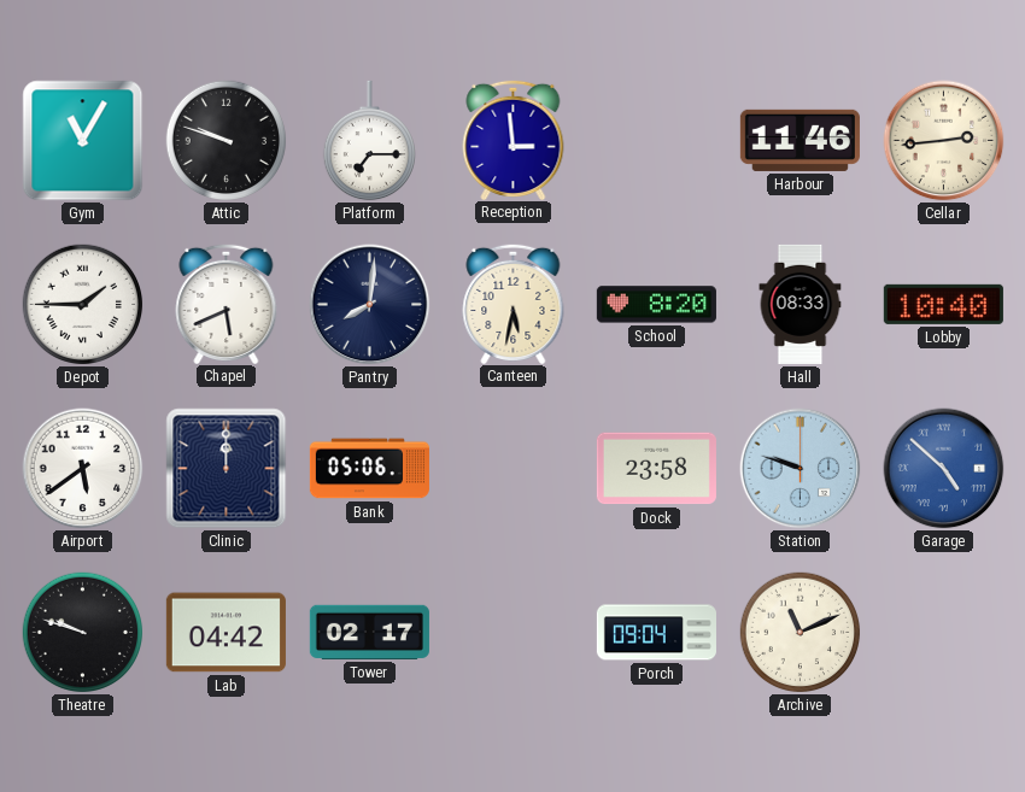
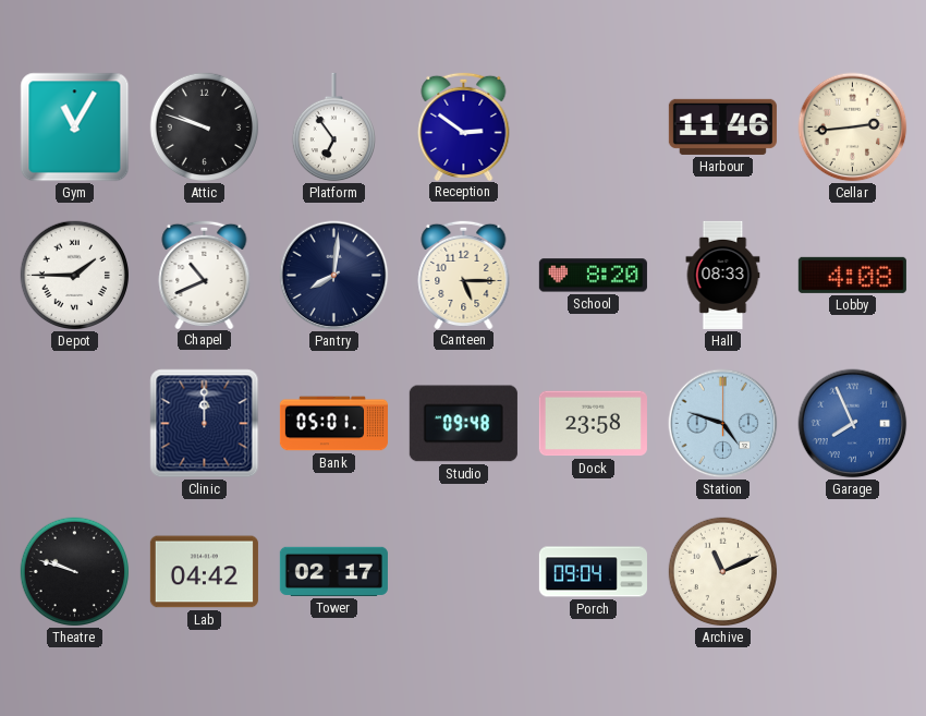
Platform: 7:15 -> 6:54 (333, 128)
Reception: 2:59 -> 2:51 (464, 125)
Chapel: 5:41 -> 10:41 (205, 274)
Canteen: 5:32 -> 5:15 (464, 274)
Lobby: 10:40 -> 4:08 (852, 275)
Airport: 5:39 -> none (83, 469)
Bank: 05:06 -> 05:01 (333, 424)
Studio: none -> 09:48 (463, 424)
Station: 9:48 -> 4:48 (723, 424)
Garage: 4:52 -> 7:56 (853, 424)
